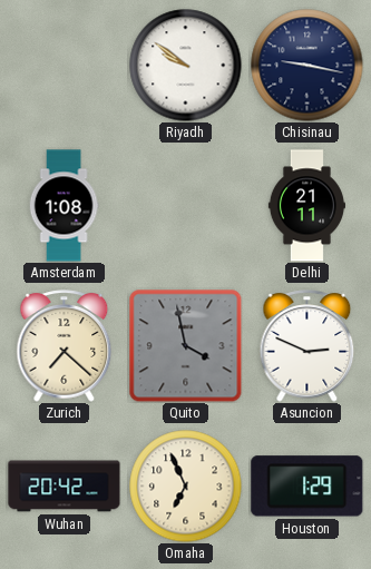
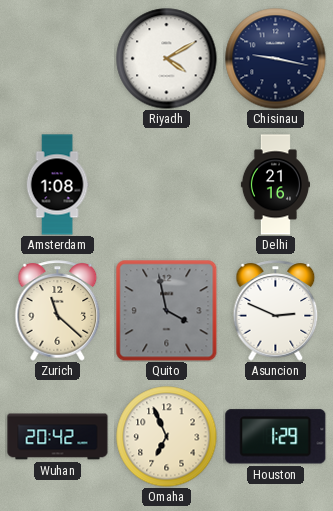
Riyadh: 9:51 -> 4:10 (167, 59)
Delhi: 21:11 -> 21:16 (275, 185)
Zurich: 7:22 -> 11:22 (58, 311)
